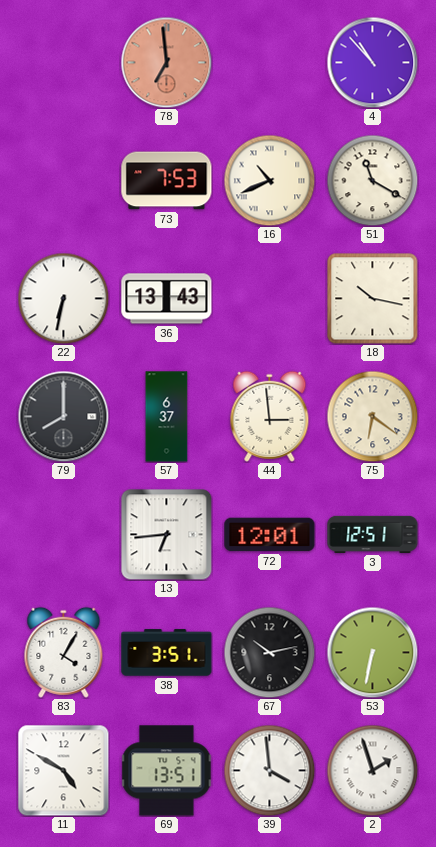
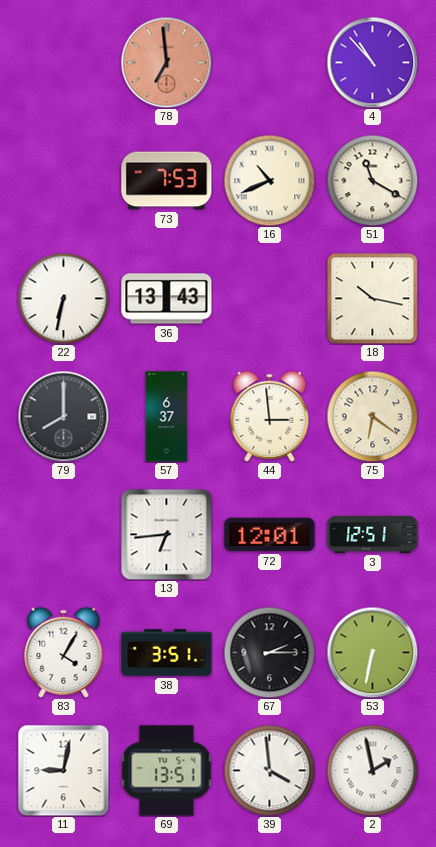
67: 10:13 -> 2:15 (269, 652)
11: 4:50 -> 9:02 (64, 771)
2: 1:57 -> 1:58 (372, 770)
